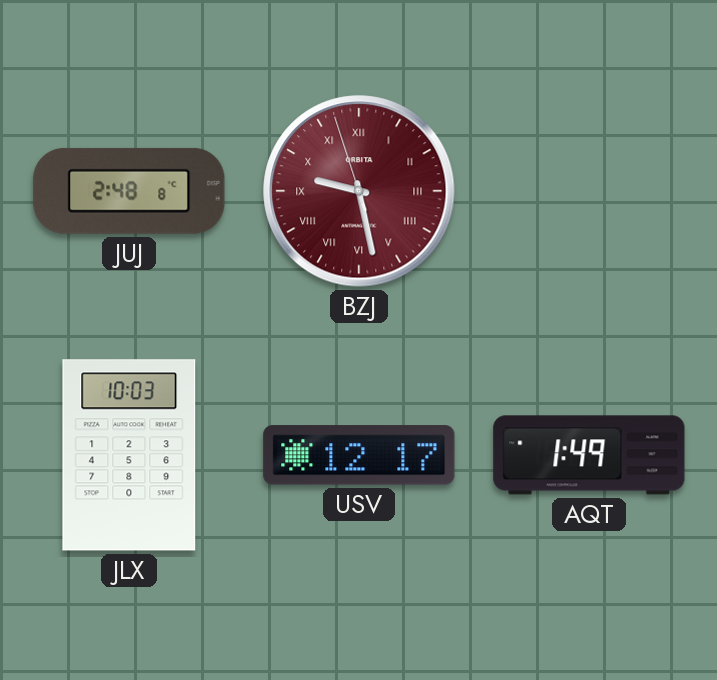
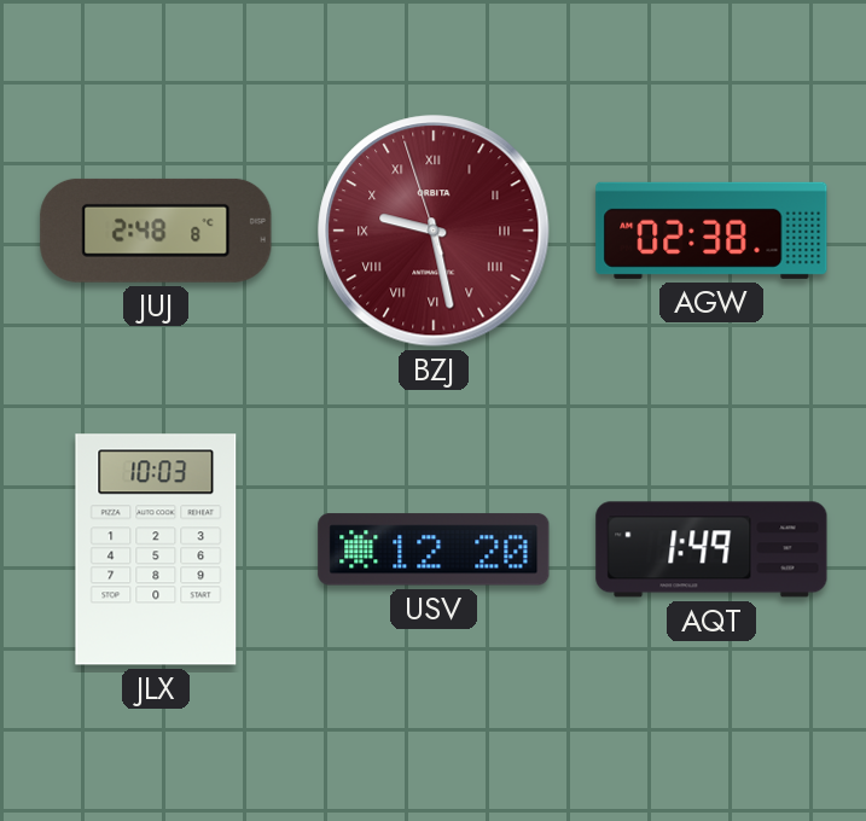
AGW: none -> 02:38 (711, 231)
USV: 12:17 -> 12:20 (434, 549)
